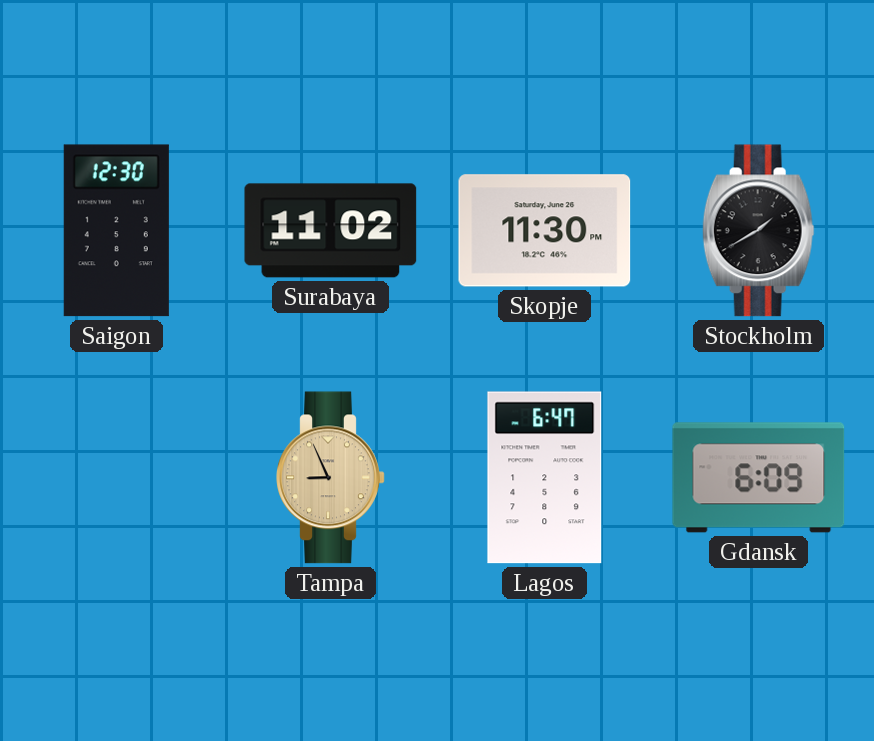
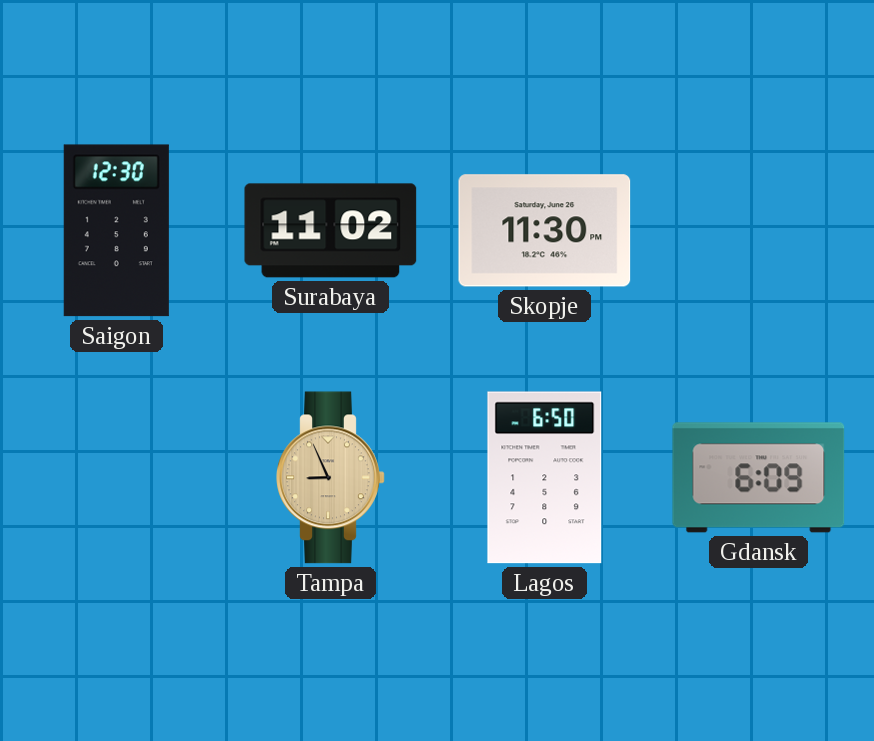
Stockholm: 1:40 -> none (758, 231)
Lagos: 6:47 -> 6:50 (545, 478)
